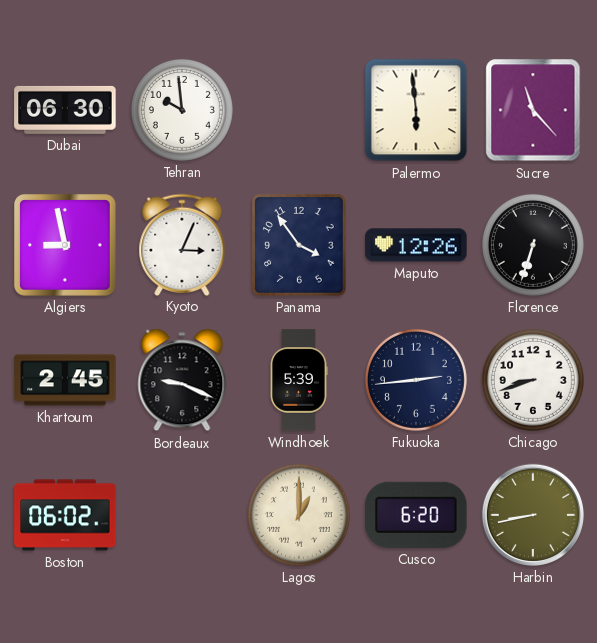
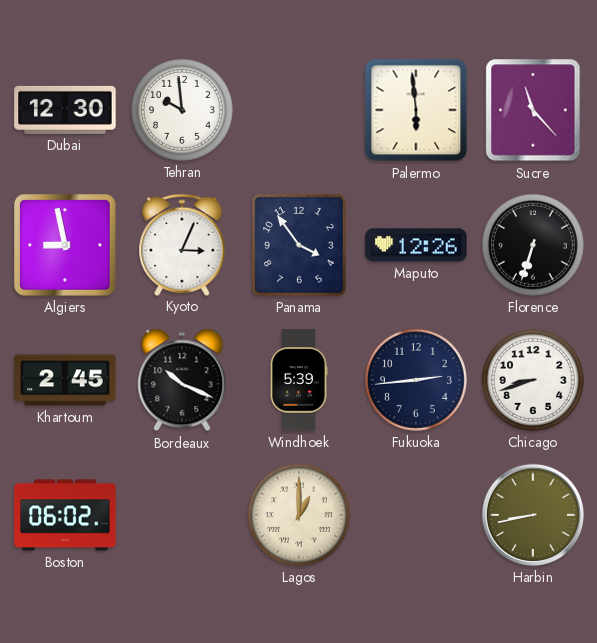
Dubai: 06:30 -> 12:30 (65, 110)
Bordeaux: 9:19 -> 10:19 (182, 380)
Cusco: 6:20 -> none (416, 515)
